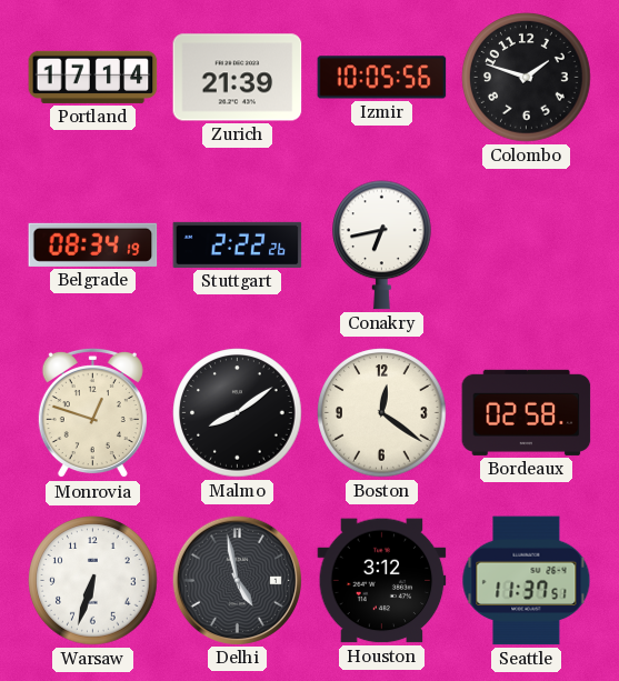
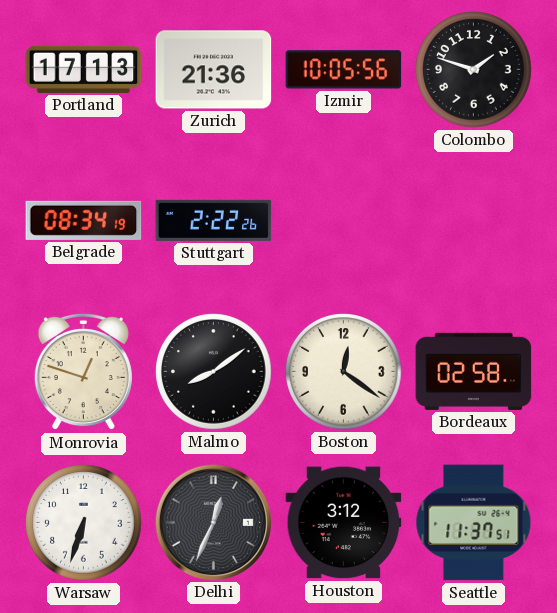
Portland: 17:14 -> 17:13 (84, 69)
Zurich: 21:39 -> 21:36 (214, 70)
Conakry: 6:43 -> none (382, 246)
Delhi: 4:58 -> 12:34 (213, 522)
